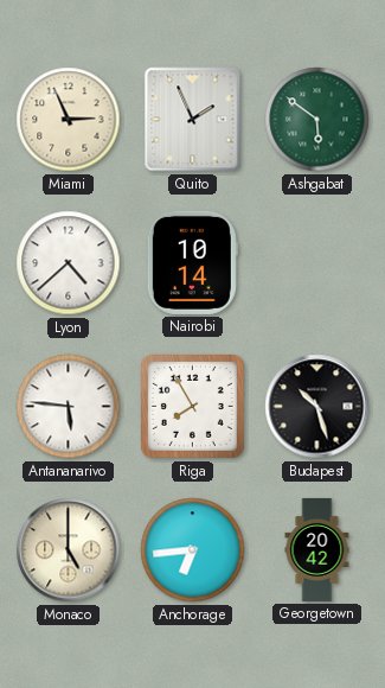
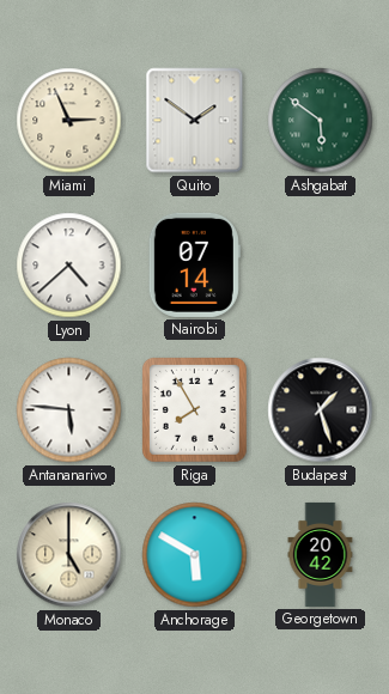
Quito: 1:56 -> 1:51 (195, 121)
Nairobi: 10:14 -> 07:14 (194, 264)
Budapest: 10:27 -> 1:27 (321, 410)
Anchorage: 6:44 -> 5:50 (195, 555)
